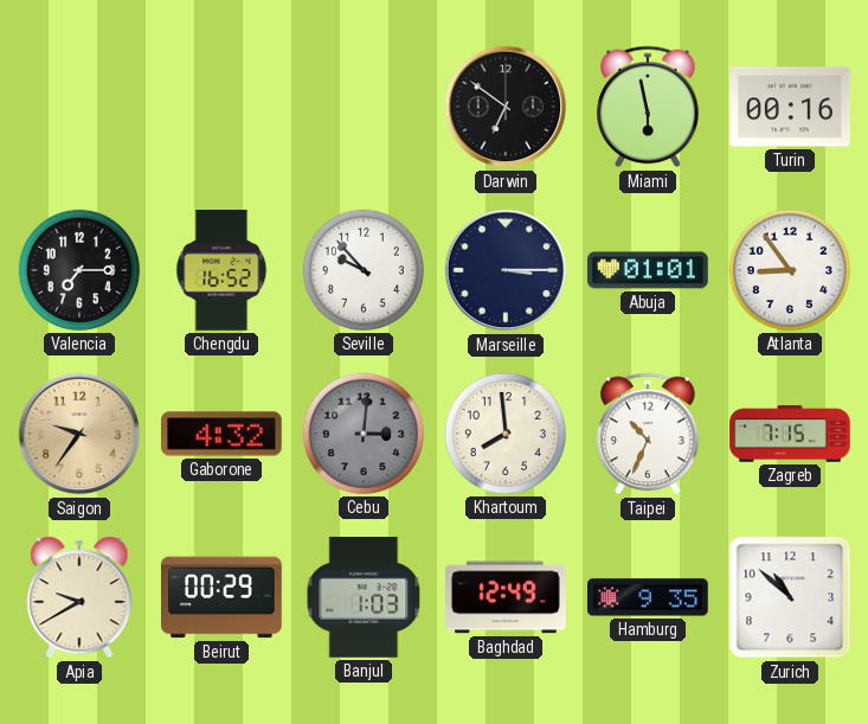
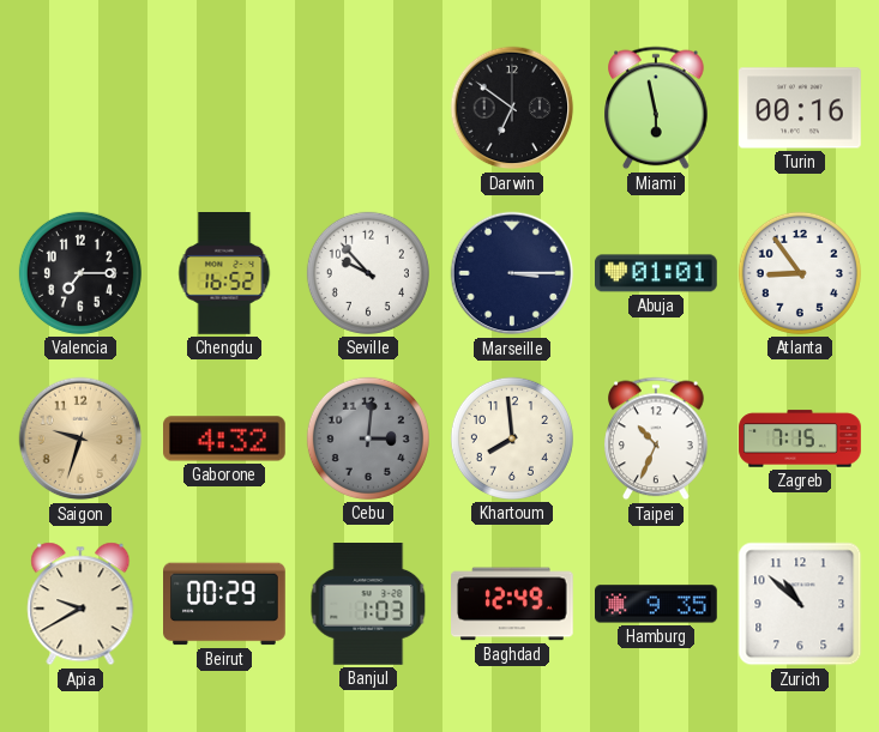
Saigon: 9:36 -> 9:33 (80, 438)
